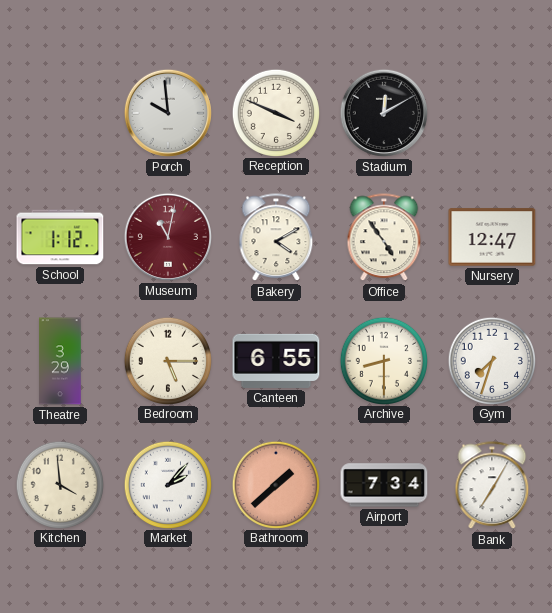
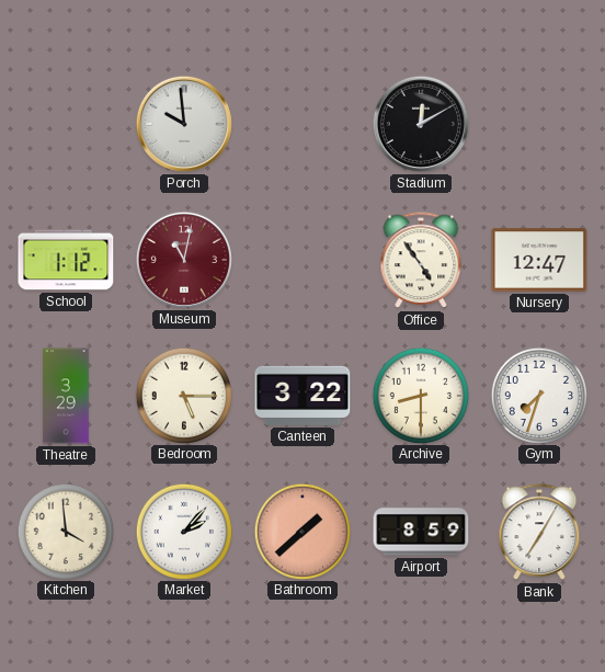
Reception: 3:49 -> none (275, 112)
Bakery: 4:10 -> none (276, 238)
Canteen: 6:55 -> 3:22 (302, 396)
Airport: 7:34 -> 8:59 (421, 532)
